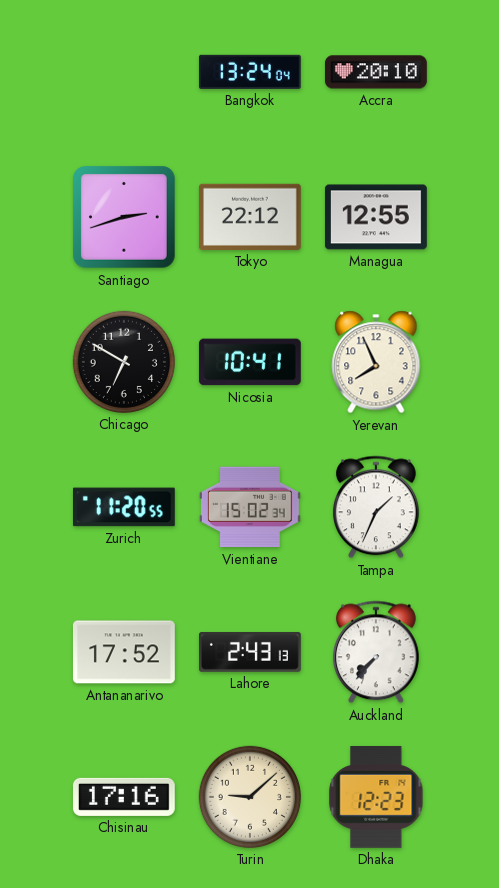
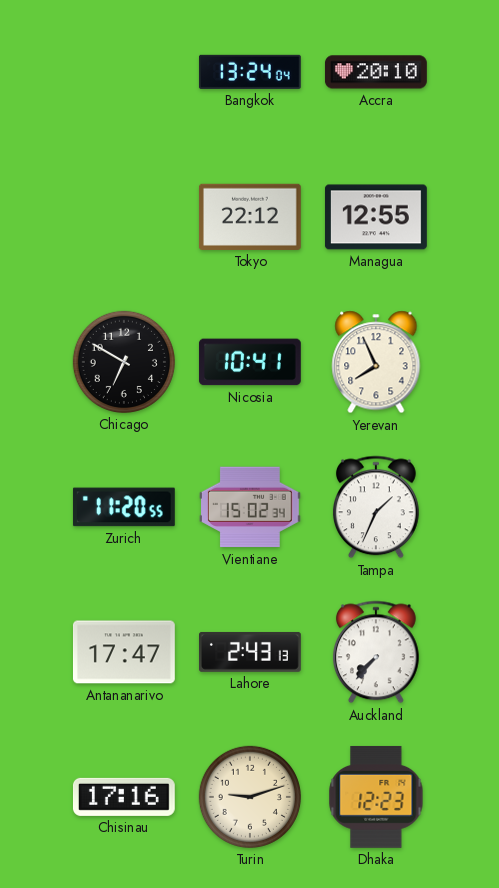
Santiago: 2:42 -> none (125, 218)
Antananarivo: 17:52 -> 17:47 (124, 652)
Turin: 9:08 -> 9:12 (250, 797)
